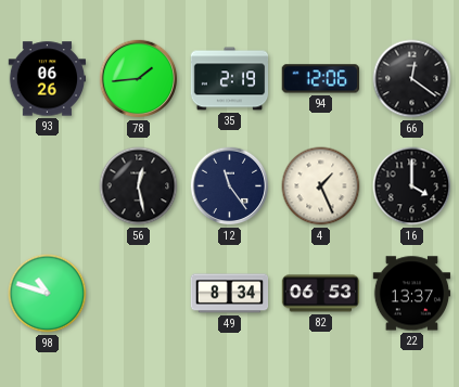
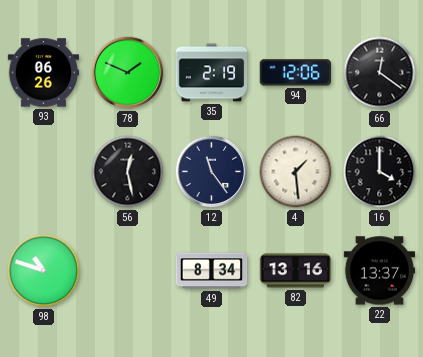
78: 1:44 -> 1:49 (128, 73)
4: 1:26 -> 1:29 (296, 172)
82: 06:53 -> 13:16 (296, 271)
